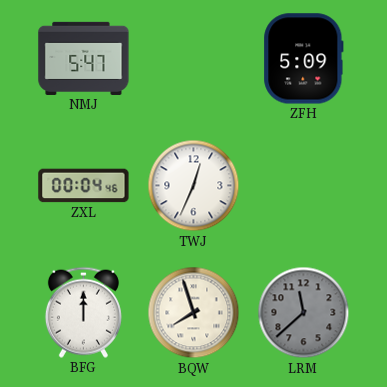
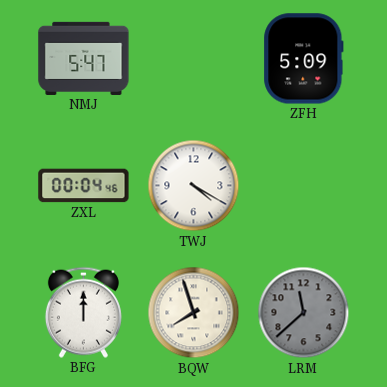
TWJ: 12:34 -> 4:20 (194, 186)
